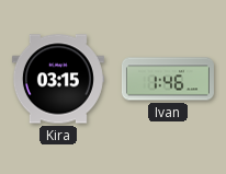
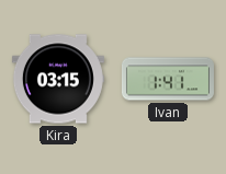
Ivan: 1:46 -> 1:41 (168, 79)
